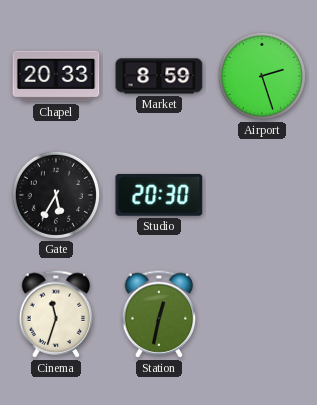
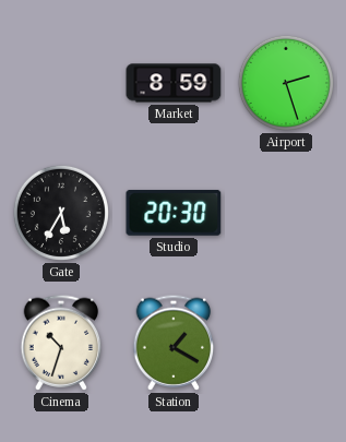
Chapel: 20:33 -> none (56, 76)
Cinema: 11:33 -> 10:33 (61, 343)
Station: 12:32 -> 1:20 (174, 343)
